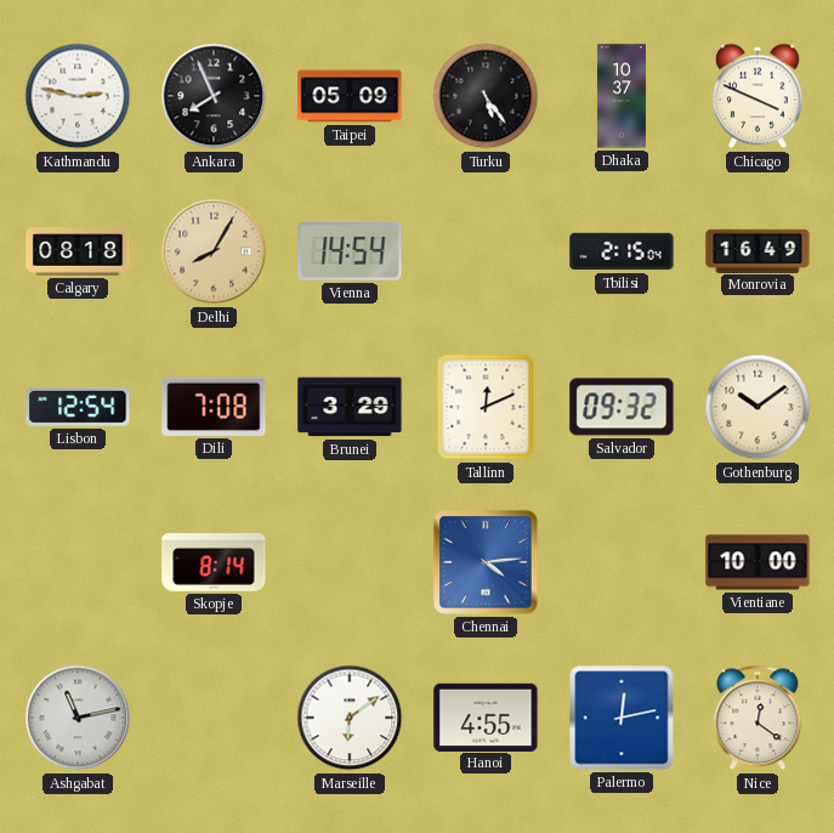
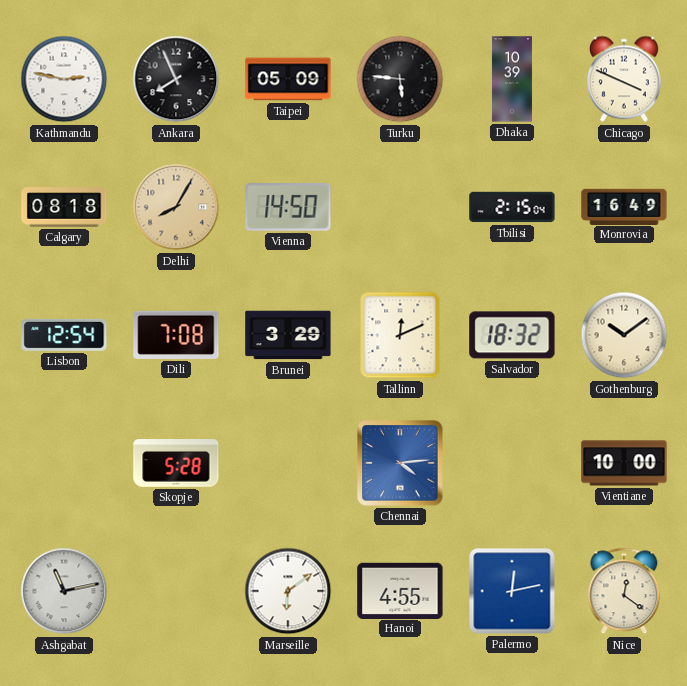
Turku: 5:24 -> 5:46 (400, 79)
Dhaka: 10:37 -> 10:39 (512, 79)
Vienna: 14:54 -> 14:50 (288, 208)
Salvador: 09:32 -> 18:32 (512, 335)
Skopje: 8:14 -> 5:28 (176, 464)
